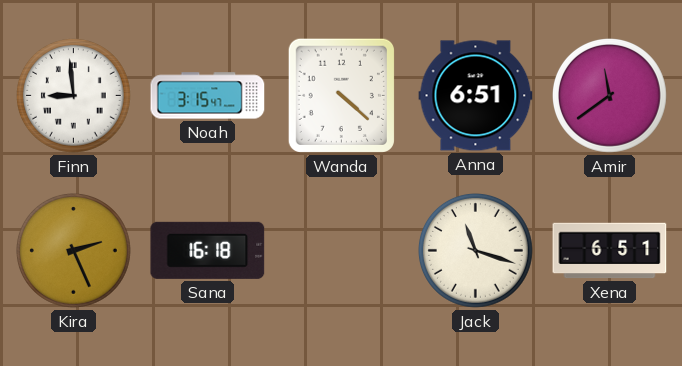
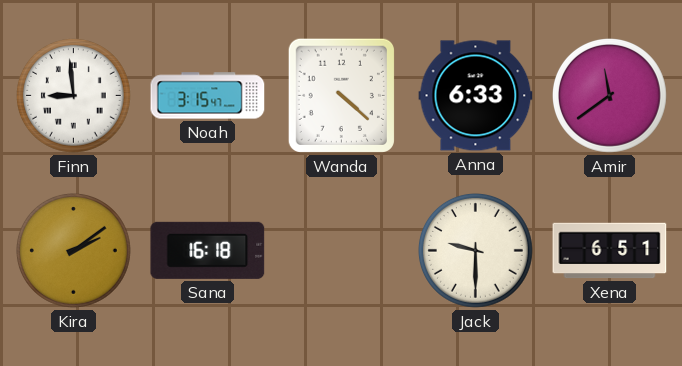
Anna: 6:51 -> 6:33 (476, 96)
Kira: 2:26 -> 2:09 (74, 251)
Jack: 11:18 -> 9:30 (476, 251)
